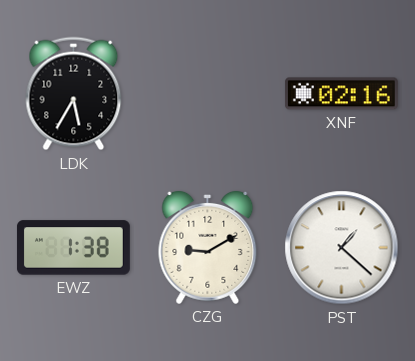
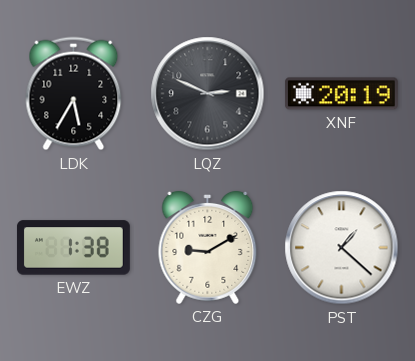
LQZ: none -> 2:49 (208, 94)
XNF: 02:16 -> 20:19 (341, 94)
